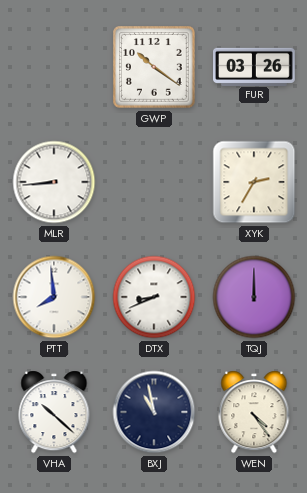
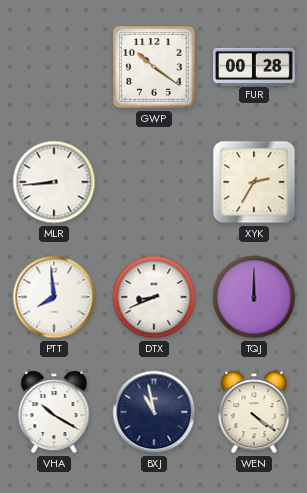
FUR: 03:26 -> 00:28 (255, 66)
VHA: 10:22 -> 10:20 (54, 412)
WEN: 4:24 -> 4:21 (254, 412)
